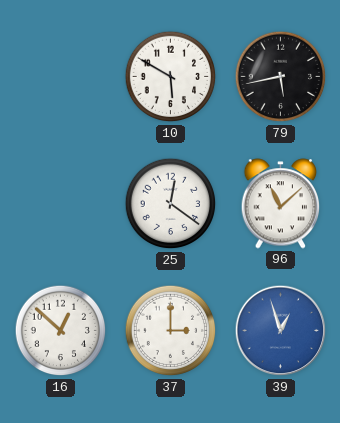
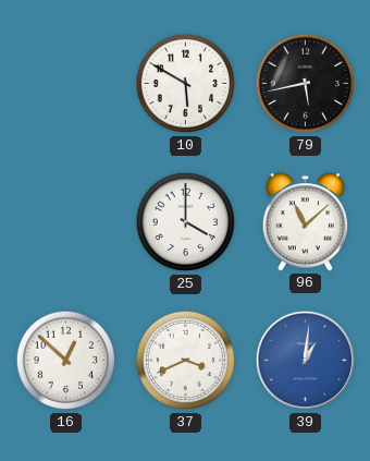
25: 12:21 -> 4:00 (186, 222)
37: 3:00 -> 3:41 (186, 361)
39: 12:57 -> 1:01 (306, 361)
